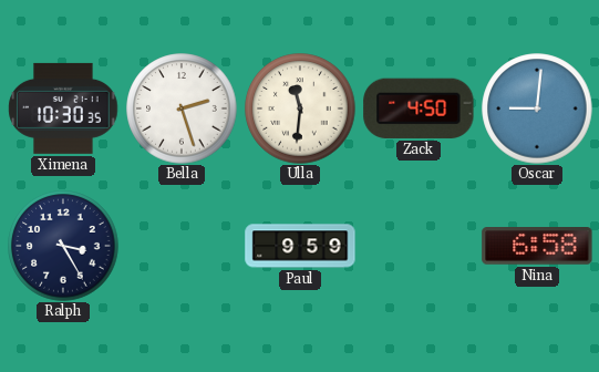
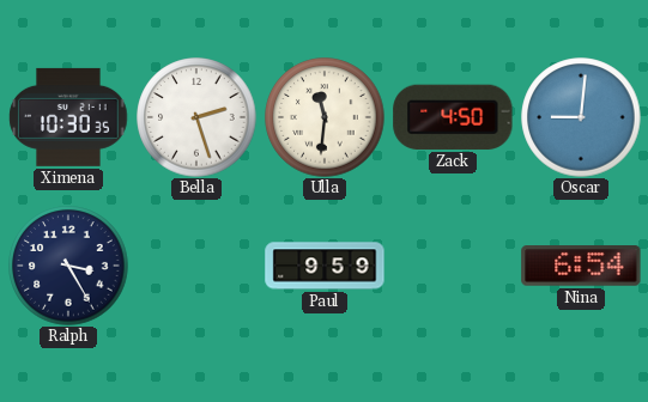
Nina: 6:58 -> 6:54 (581, 267)
